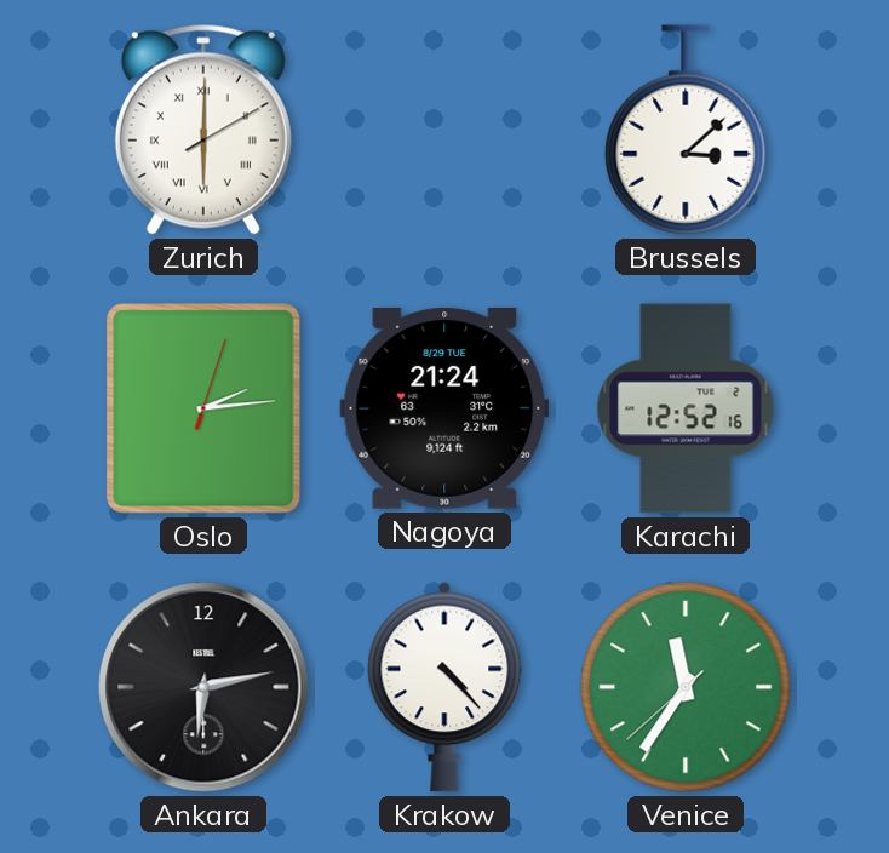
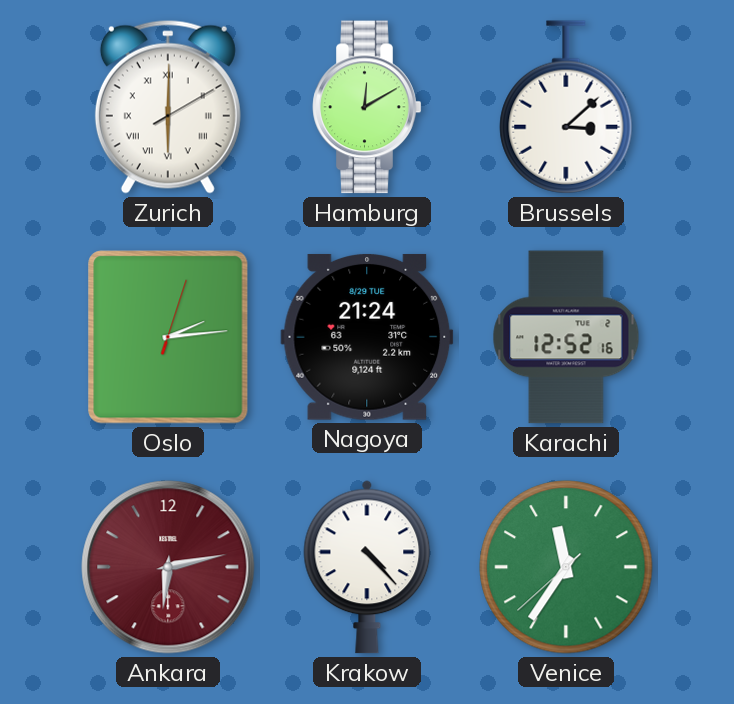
Hamburg: none -> 12:10 (367, 107)
Ankara dial: black -> burgundy (168, 567)
